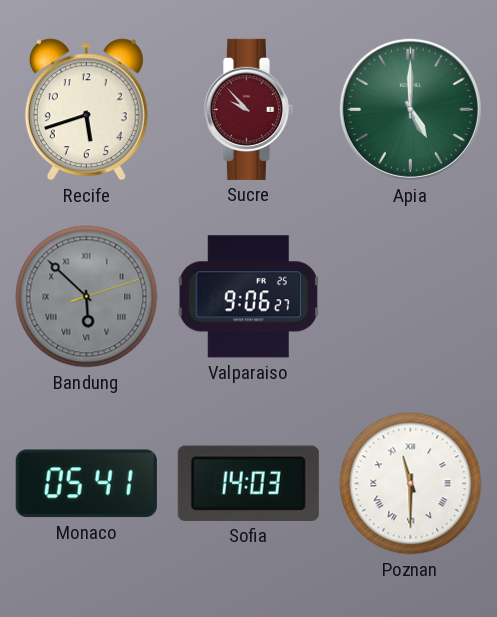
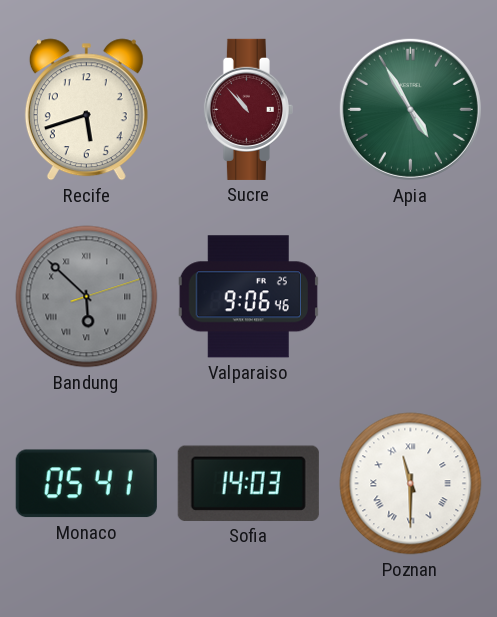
Sucre: 9:53 -> 10:53 (248, 109)
Apia: 5:00 -> 4:55 (410, 109)
Valparaiso: 9:06:27 -> 9:06:46 (248, 297)
